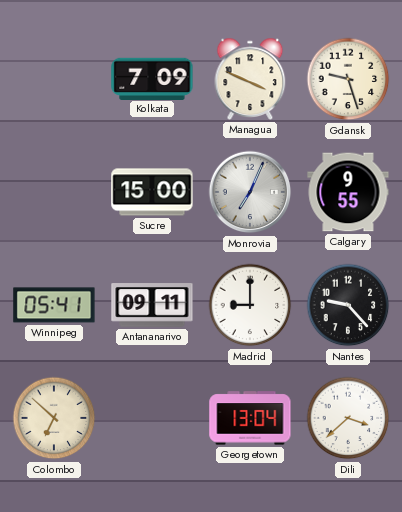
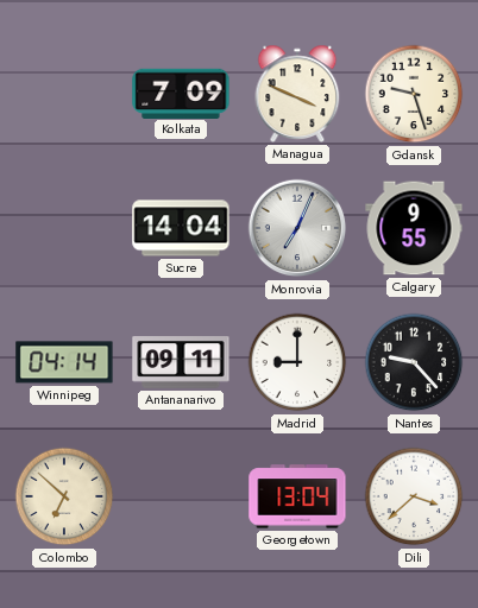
Sucre: 15:00 -> 14:04 (181, 228)
Winnipeg: 05:41 -> 04:14 (64, 362)
